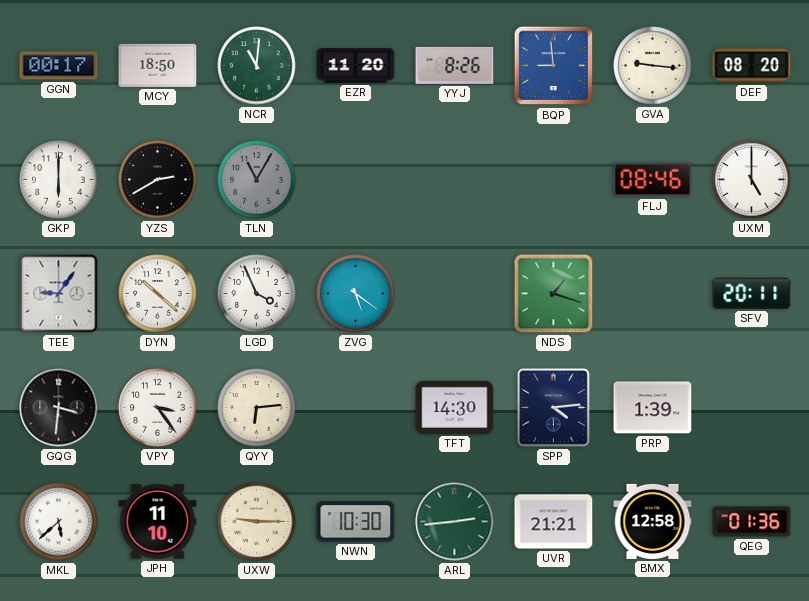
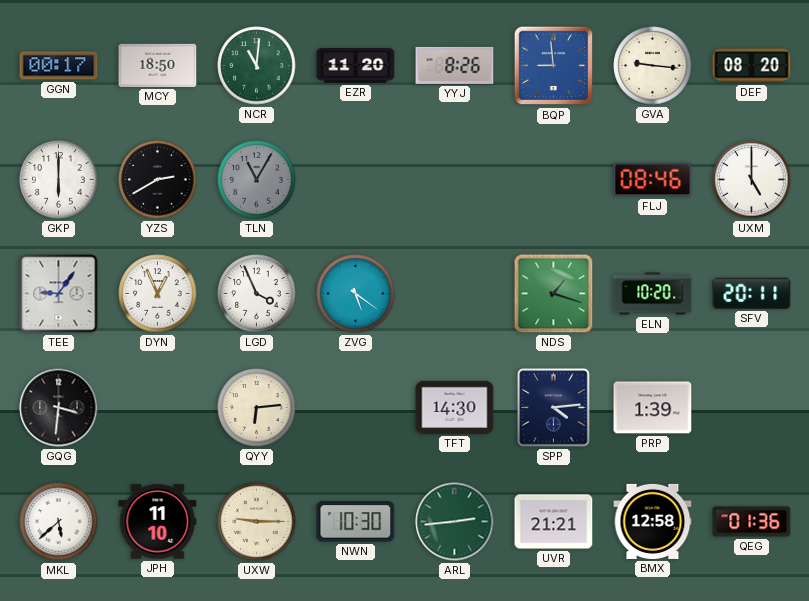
DYN: 10:22 -> 12:56 (158, 294)
ELN: none -> 10:20 (653, 294)
VPY: 3:24 -> none (158, 408)
